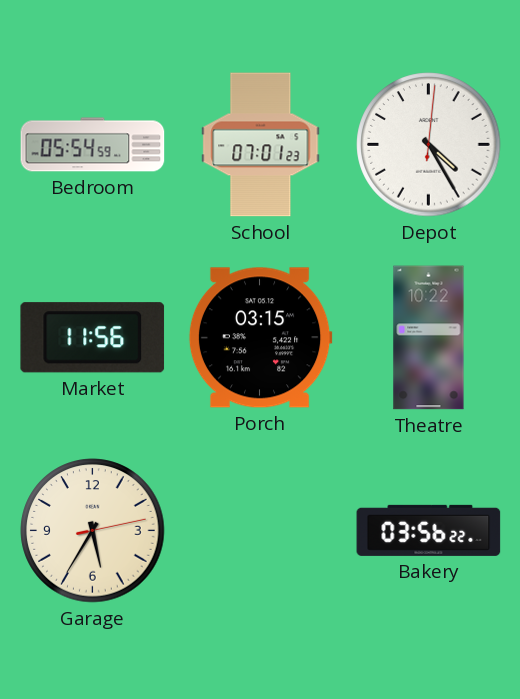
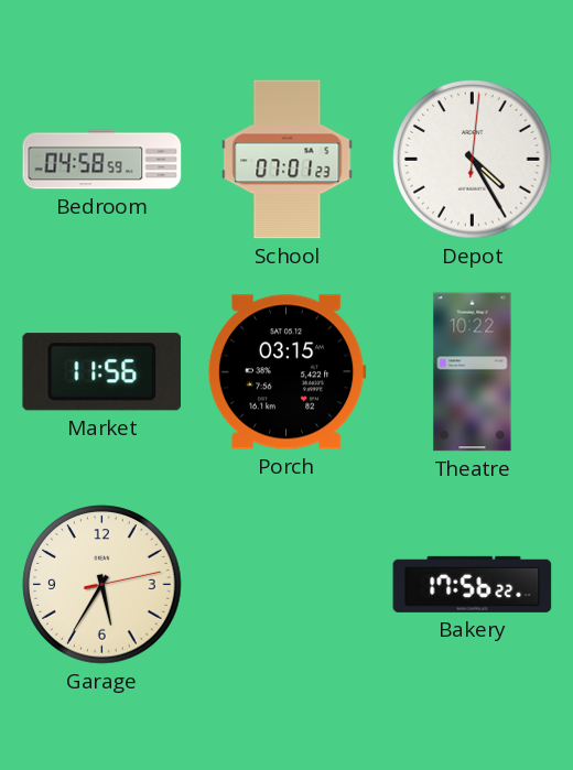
Bedroom: 05:54 -> 04:58 (102, 160)
Bakery: 03:56 -> 17:56 (473, 584)
